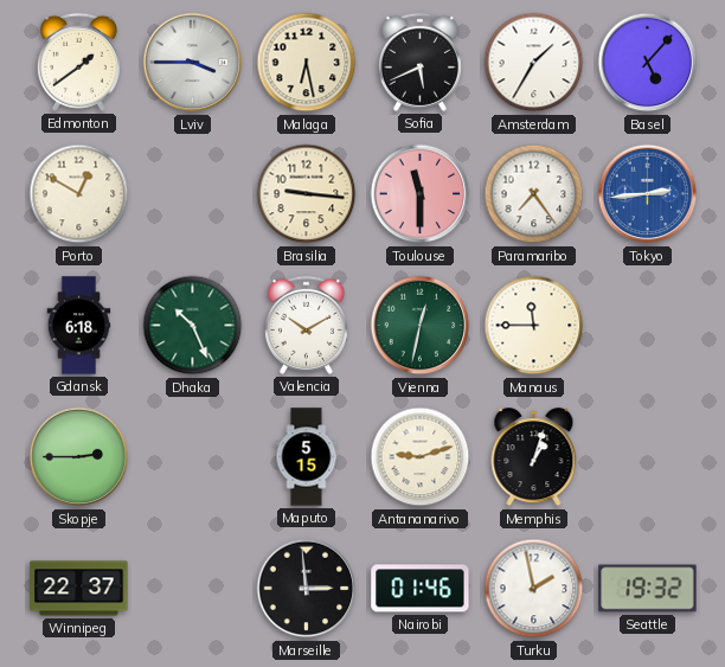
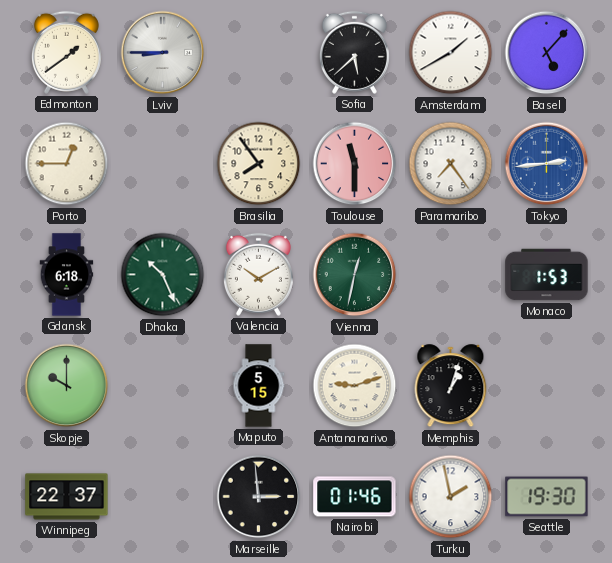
Lviv: 3:45 -> 8:45 (163, 53)
Malaga: 6:28 -> none (307, 63)
Sofia: 5:41 -> 5:38 (354, 52)
Amsterdam: 1:35 -> 1:40 (451, 53)
Porto: 12:50 -> 12:45 (67, 164)
Brasilia: 9:16 -> 7:54 (259, 164)
Manaus: 11:45 -> none (534, 326)
Monaco: none -> 1:53 (547, 275)
Skopje: 2:45 -> 10:00 (67, 386)
Seattle: 19:32 -> 19:30 (547, 497)
